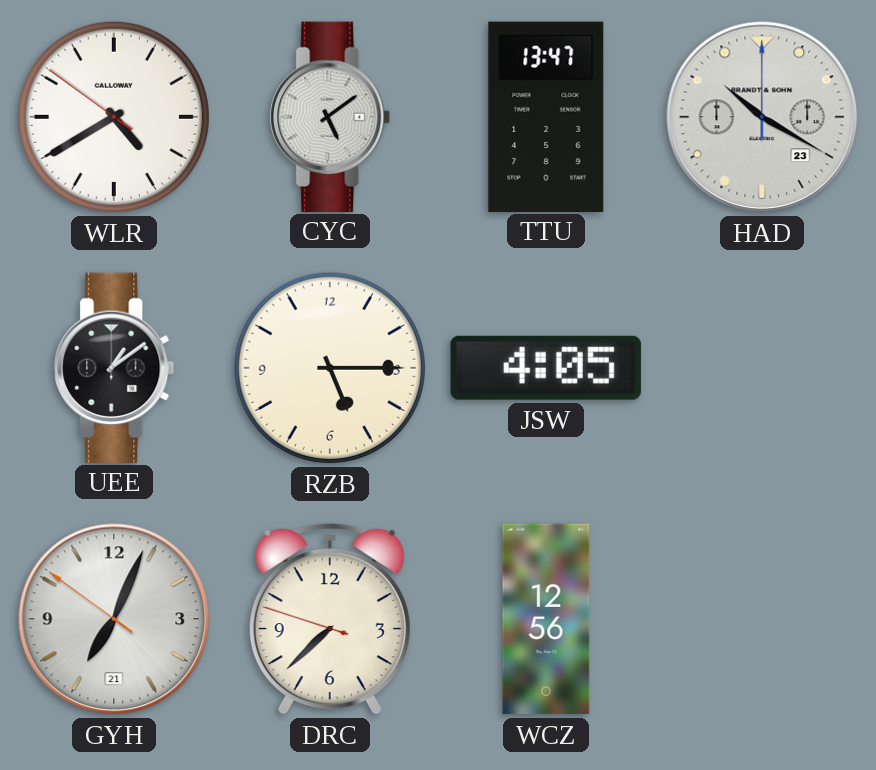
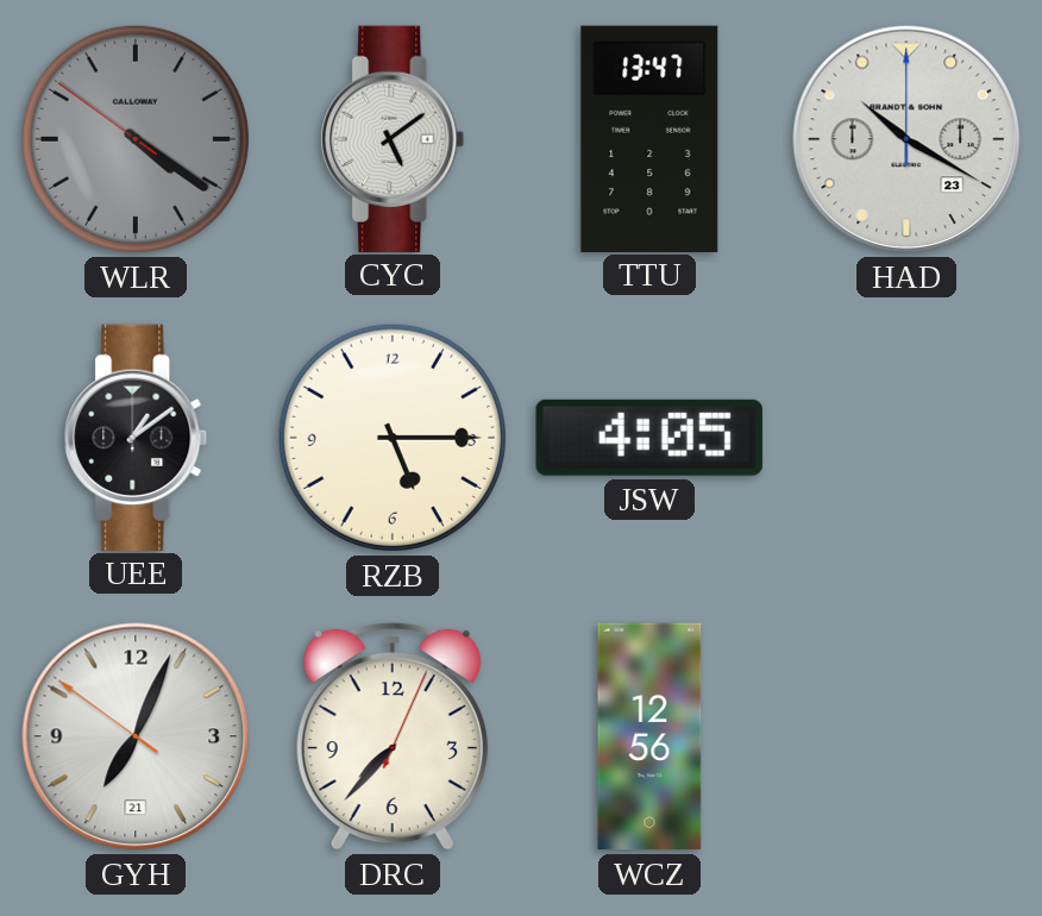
WLR: 4:39 -> 4:20 (136, 139)
WLR dial: white -> grey (136, 139)
DRC: 7:37:48 -> 7:37:04 (393, 736)
